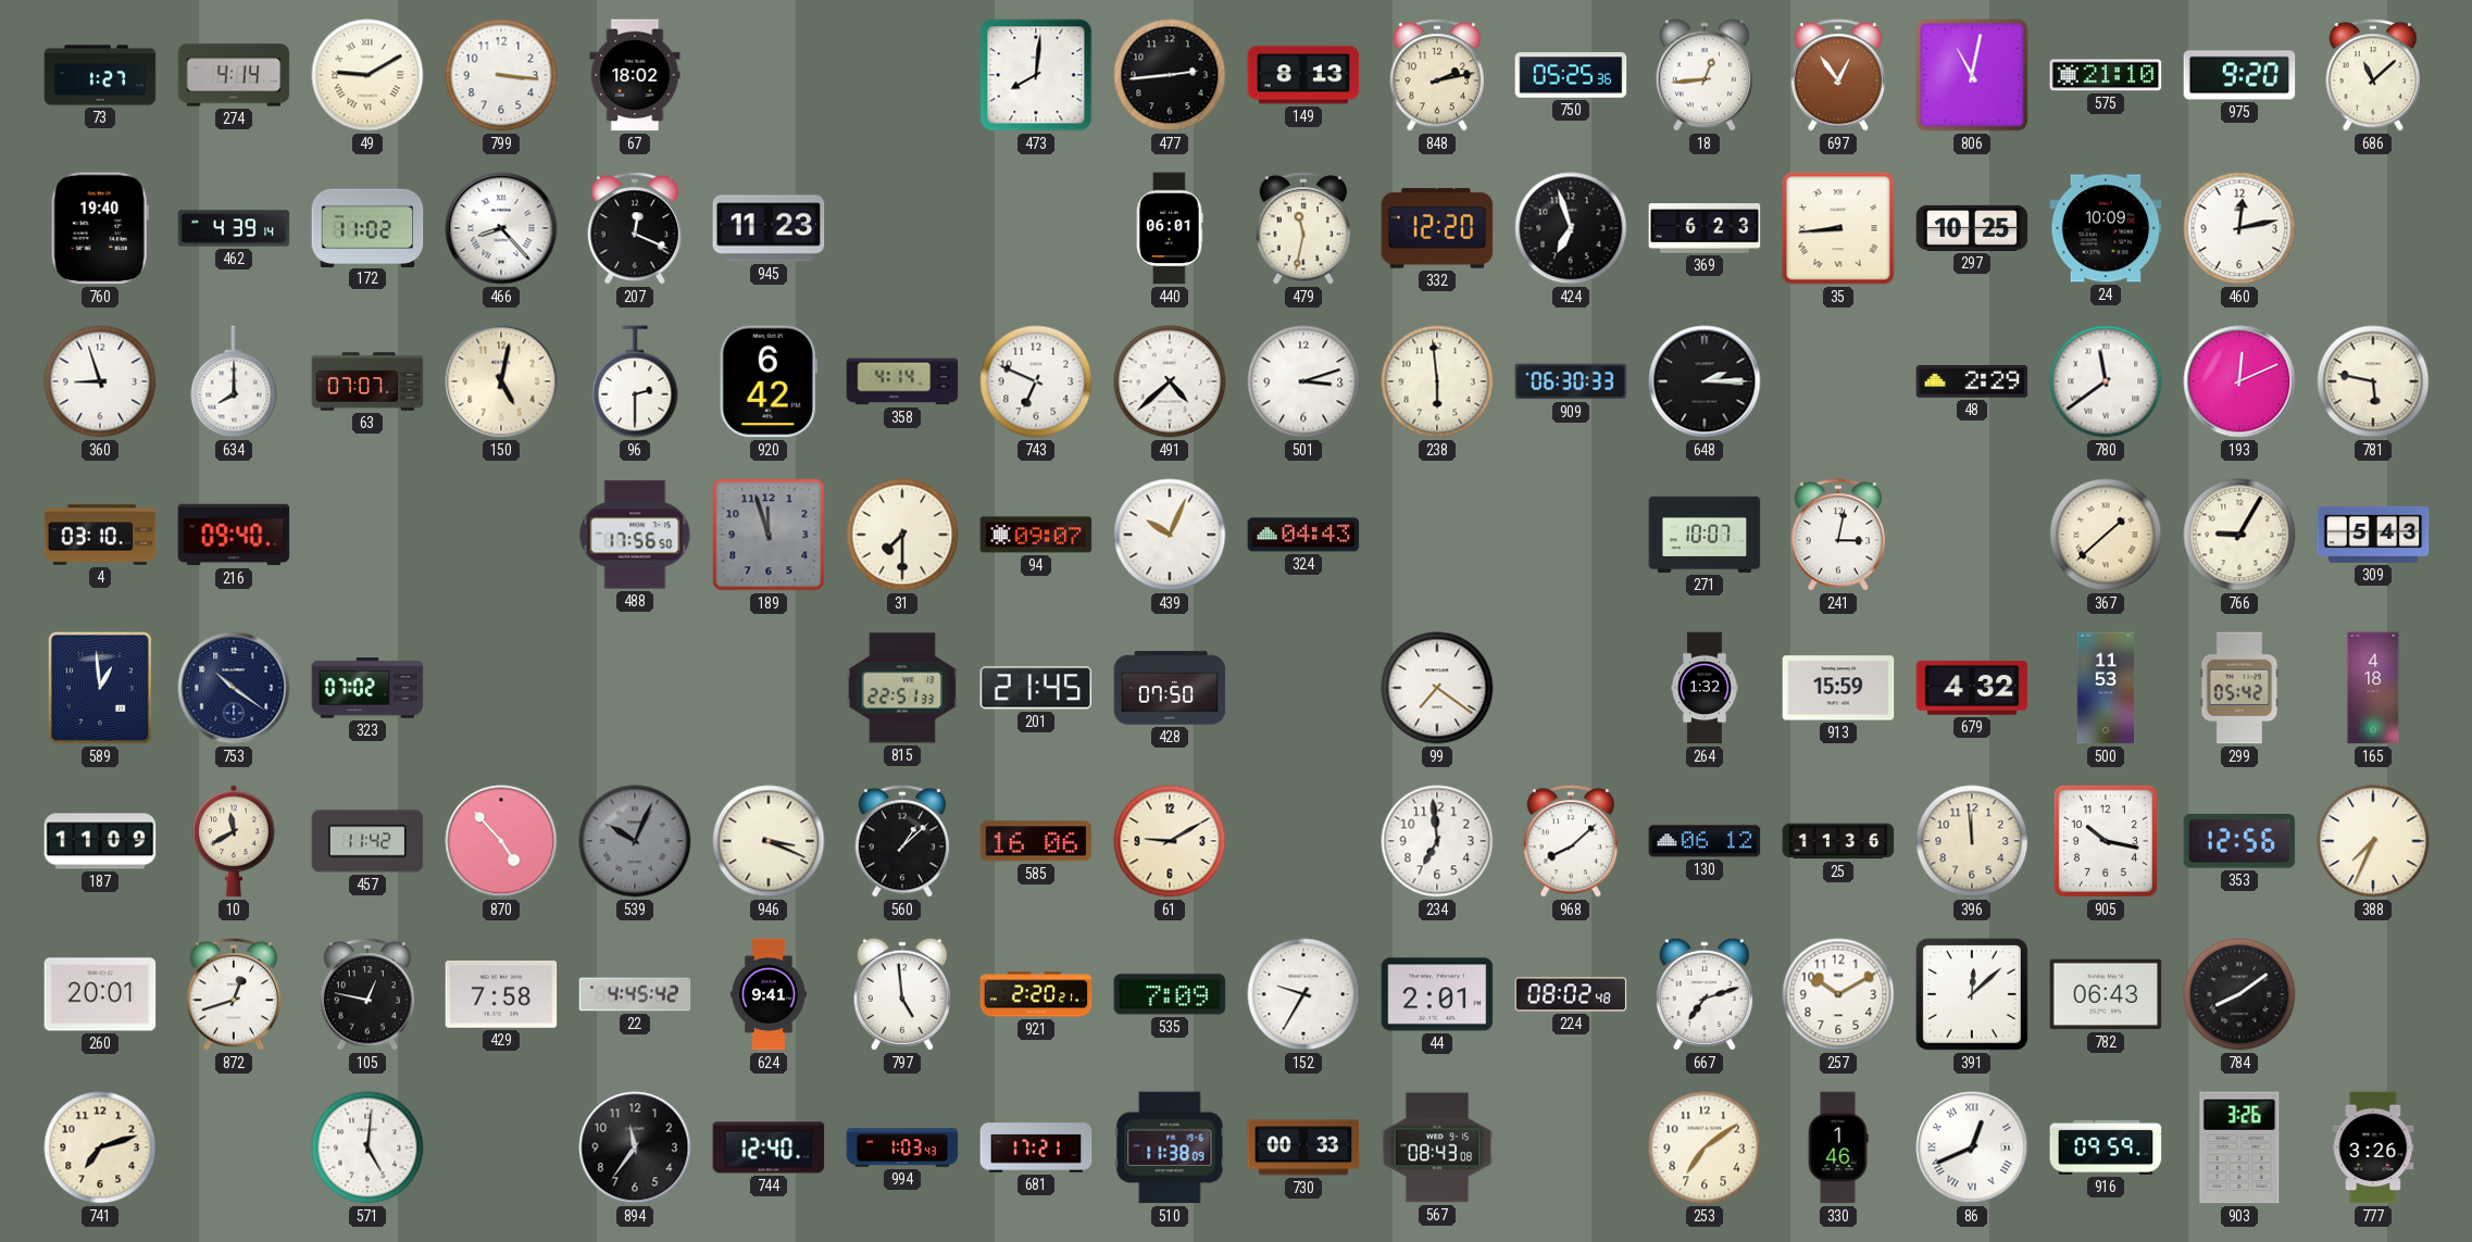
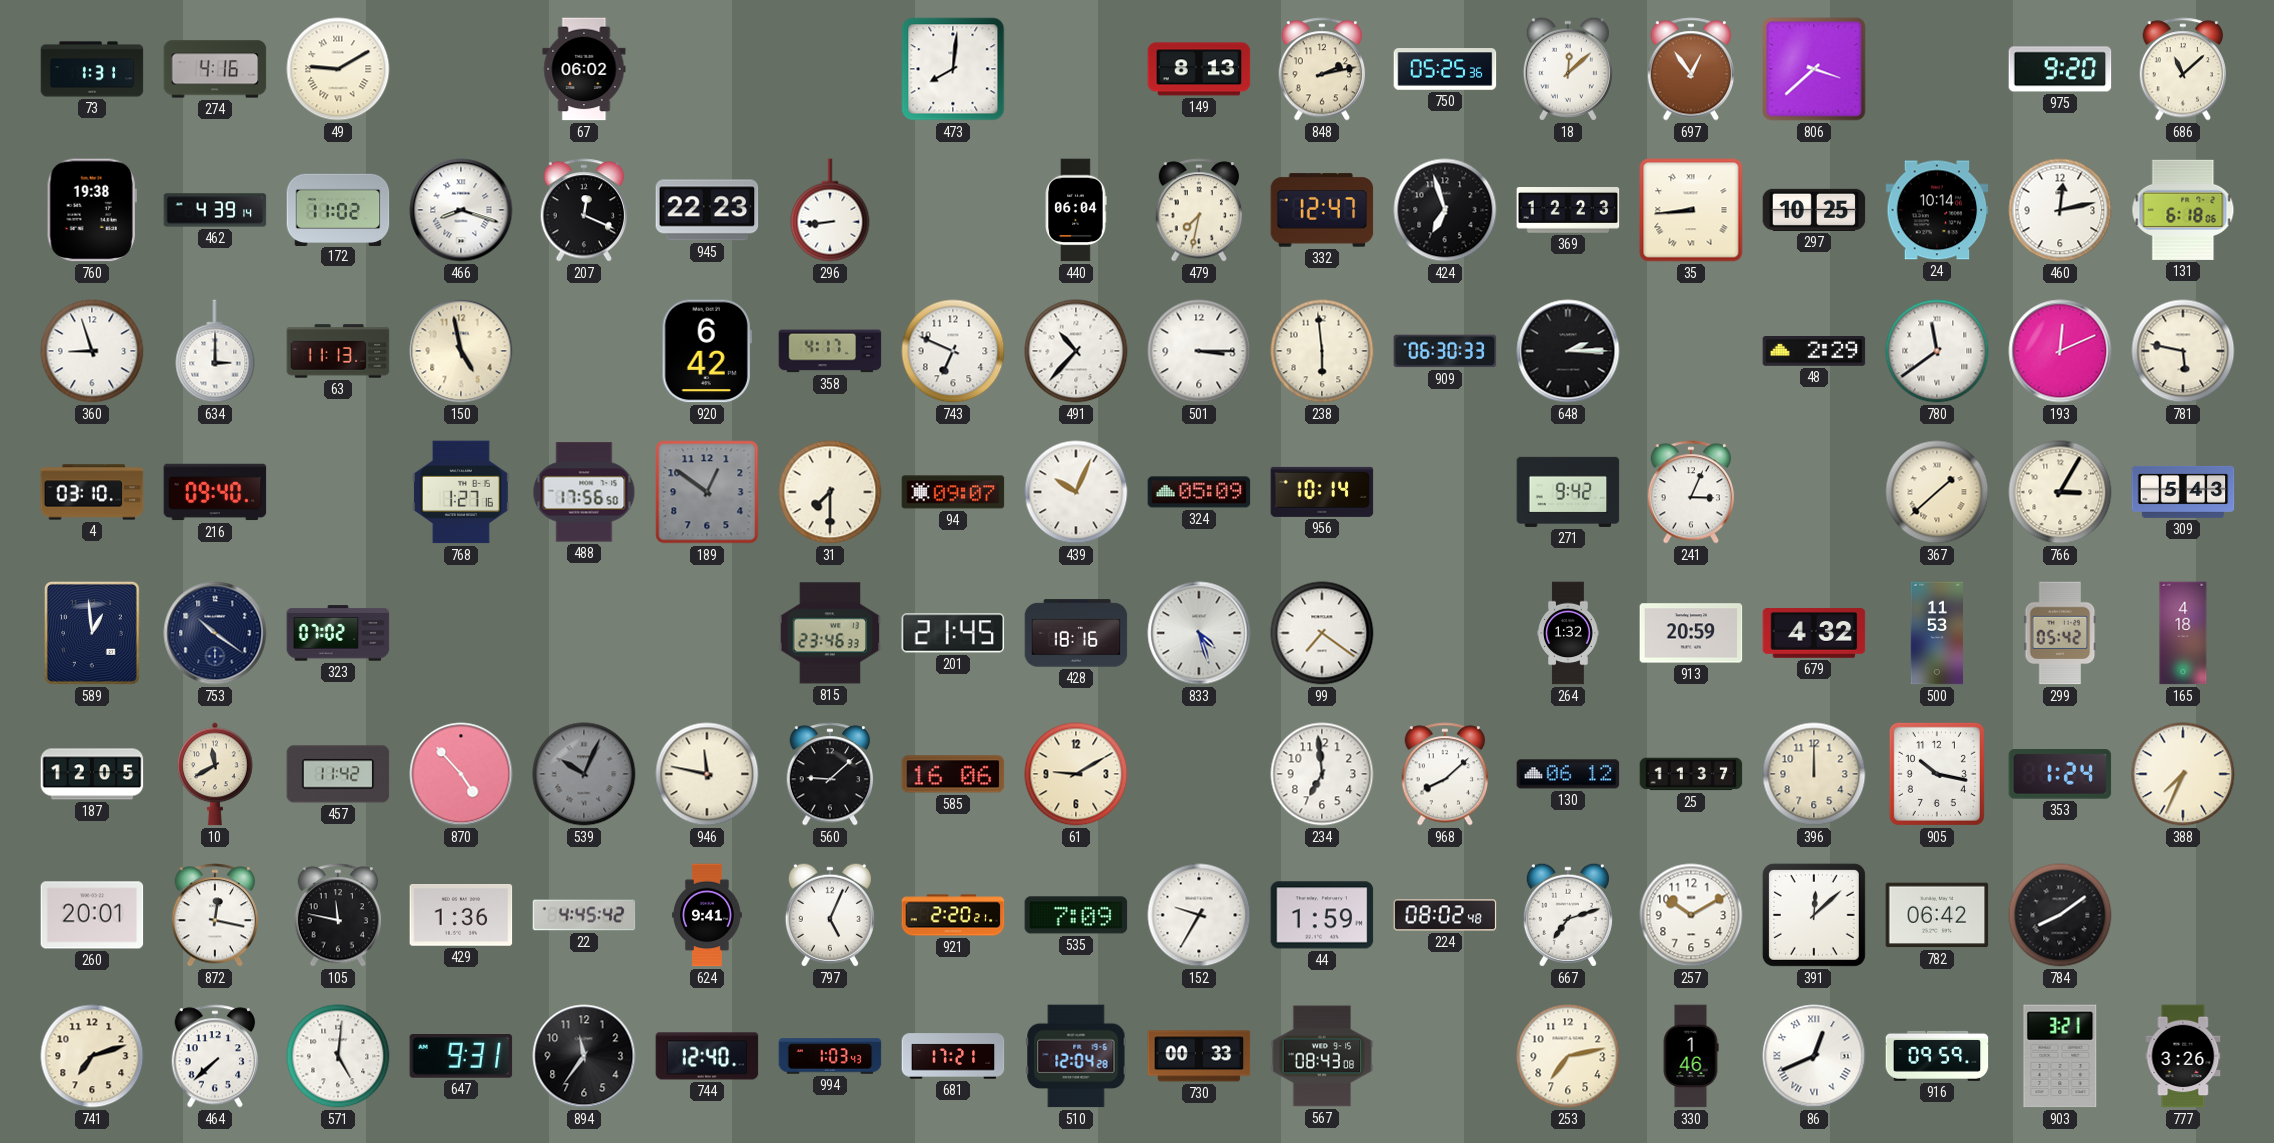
73: 1:27 -> 1:31 (92, 69)
274: 4:14 -> 4:16 (215, 69)
799: 3:16 -> none (501, 75)
67: 18:02 -> 06:02 (584, 69)
477: 2:44 -> none (1170, 75)
18: 12:44 -> 12:08 (1568, 69)
806: 11:02 -> 3:38 (1814, 69)
575: 21:10 -> none (2106, 75)
760: 19:40 -> 19:38 (92, 210)
466: 8:23 -> 8:18 (461, 210)
945: 11:23 -> 22:23 (707, 210)
296: none -> 8:44 (830, 210)
440: 06:01 -> 06:04 (1076, 210)
479: 11:32 -> 7:32 (1199, 210)
332: 12:20 -> 12:47 (1322, 210)
369: 6:23 -> 12:23 (1568, 211)
24: 10:09 -> 10:14 (1937, 210)
131: none -> 6:18 (2183, 210)
634: 8:00 -> 3:00 (215, 351)
63: 07:07 -> 11:13 (338, 351)
150: 5:02 -> 4:58 (461, 351)
96: 2:30 -> none (635, 381)
358: 4:14 -> 4:17 (830, 351)
491: 4:38 -> 10:37 (1076, 351)
501: 3:12 -> 3:15 (1199, 351)
768: none -> 1:27 (461, 492)
189: 11:57 -> 12:51 (707, 492)
324: 04:43 -> 05:09 (1199, 492)
956: none -> 10:14 (1322, 492)
271: 10:07 -> 9:42 (1568, 492)
241: 3:02 -> 3:04 (1691, 492)
766: 9:05 -> 3:05 (2060, 492)
815: 22:51 -> 23:46 (830, 633)
428: 07:50 -> 18:16 (1076, 633)
833: none -> 4:27 (1199, 633)
913: 15:59 -> 20:59 (1691, 633)
187: 11:09 -> 12:05 (92, 774)
946: 3:19 -> 11:47 (707, 774)
560: 1:08 -> 9:08 (830, 774)
25: 11:36 -> 11:37 (1691, 774)
396: 11:59 -> 12:00 (1814, 774)
353: 12:56 -> 1:24 (2060, 775)
872: 12:42 -> 12:17 (215, 915)
105: 12:47 -> 11:47 (338, 915)
429: 7:58 -> 1:36 (461, 916)
797: 4:59 -> 5:04 (830, 915)
44: 2:01 -> 1:59 (1322, 915)
782: 06:43 -> 06:42 (1937, 915)
464: none -> 7:38 (215, 1056)
647: none -> 9:31 (461, 1057)
510: 11:38 -> 12:04 (1076, 1056)
253: 7:09 -> 7:13 (1568, 1056)
903: 3:26 -> 3:21 (2060, 1056)
